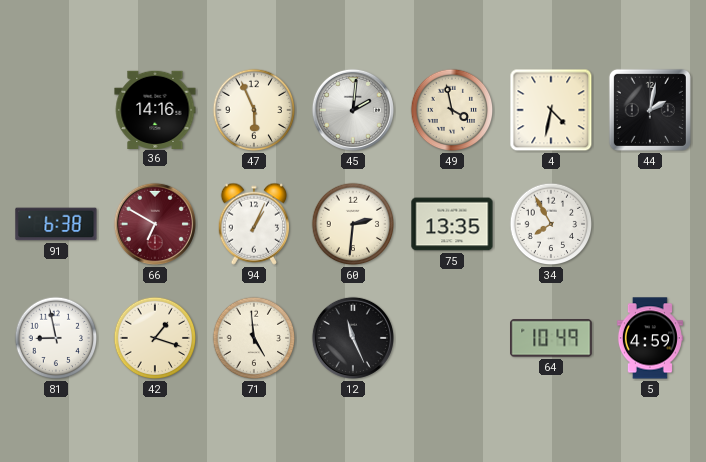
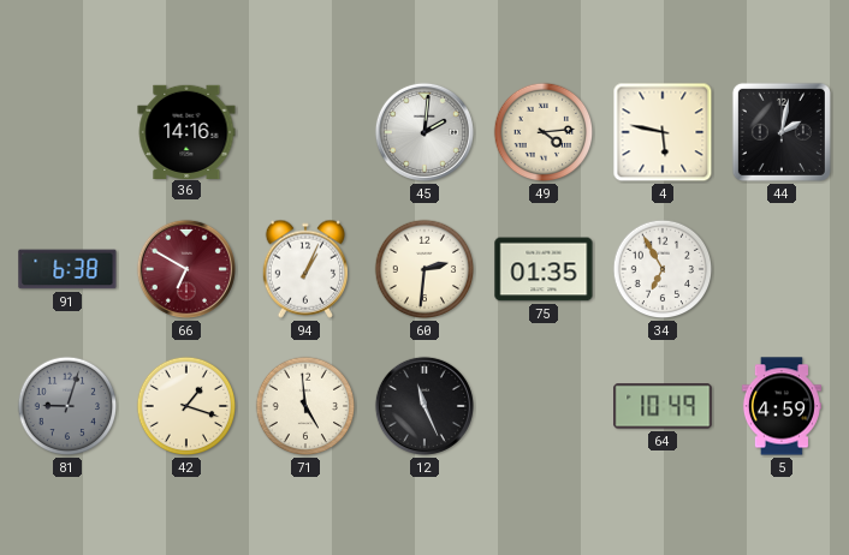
47: 5:56 -> none (254, 110)
49: 3:58 -> 4:14 (544, 132)
4: 4:32 -> 5:47 (663, 132)
75: 13:35 -> 01:35 (544, 269)
34: 7:55 -> 6:55 (663, 269)
81: 8:58 -> 9:03 (67, 406)
81 dial: white -> grey (67, 406)
